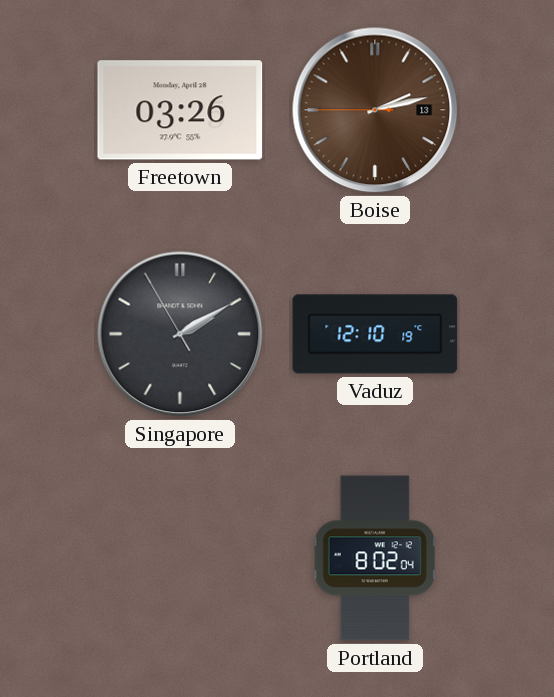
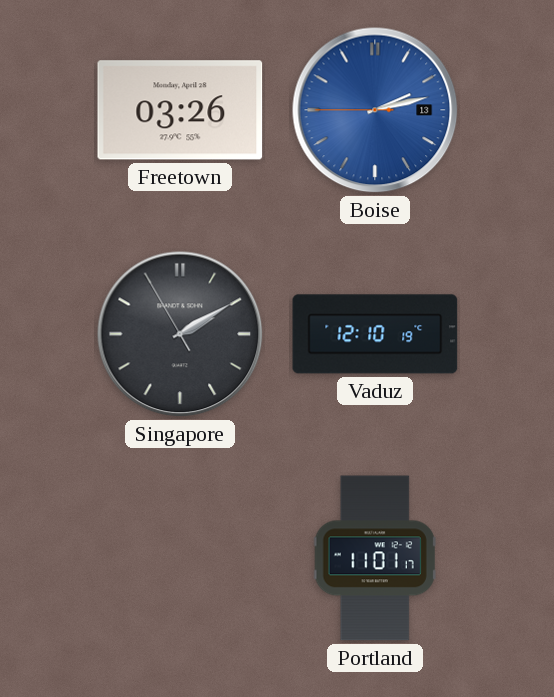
Boise dial: brown -> blue (375, 110)
Portland: 8:02 -> 11:01 (375, 558)
